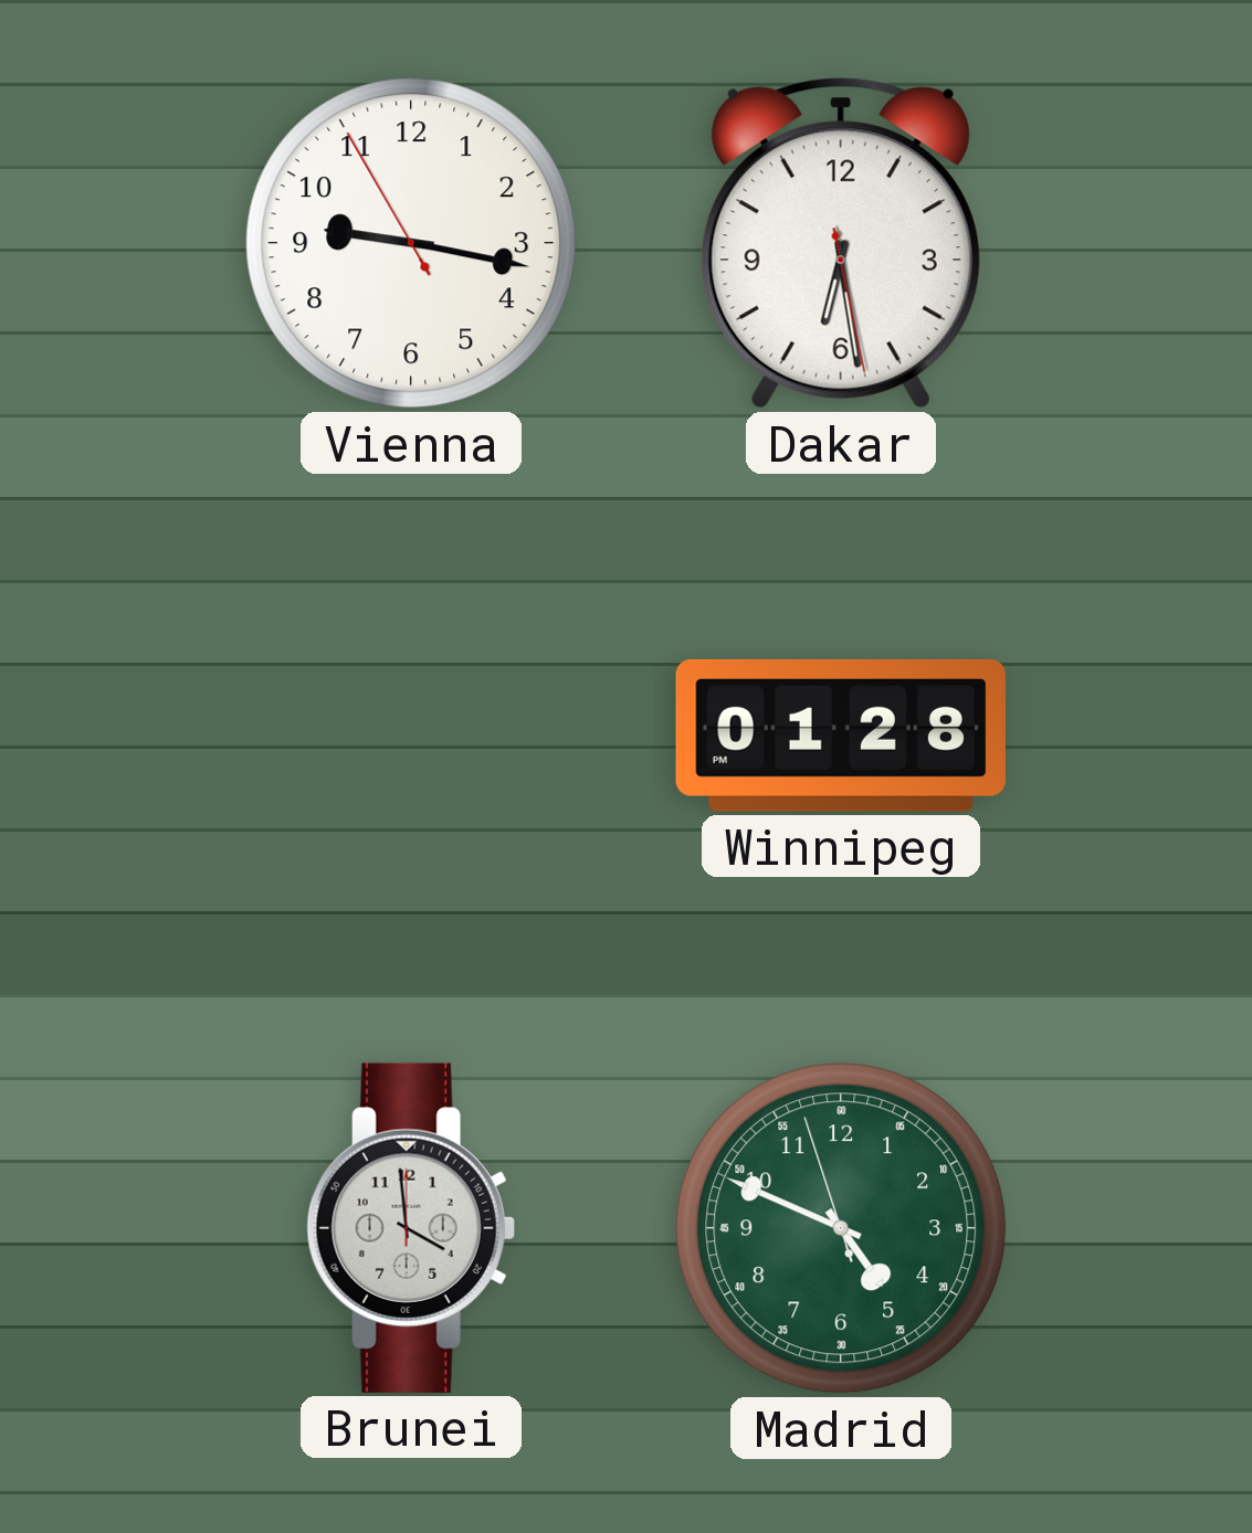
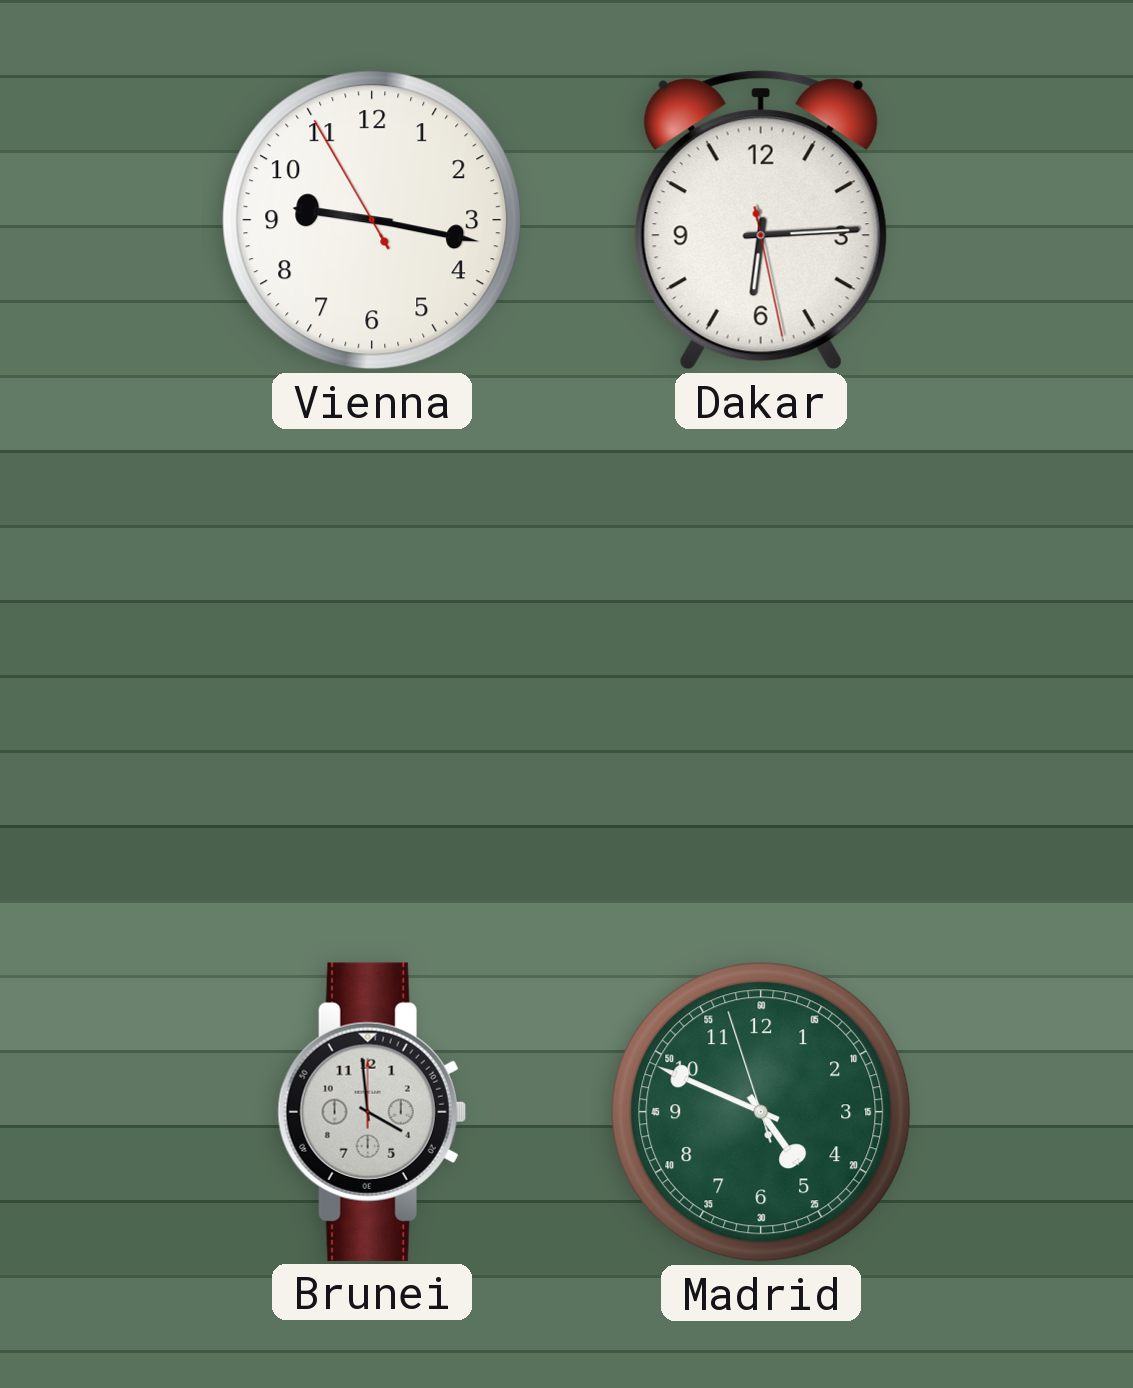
Dakar: 6:28 -> 6:14 (761, 220)
Winnipeg: 01:28 -> none (841, 736)
